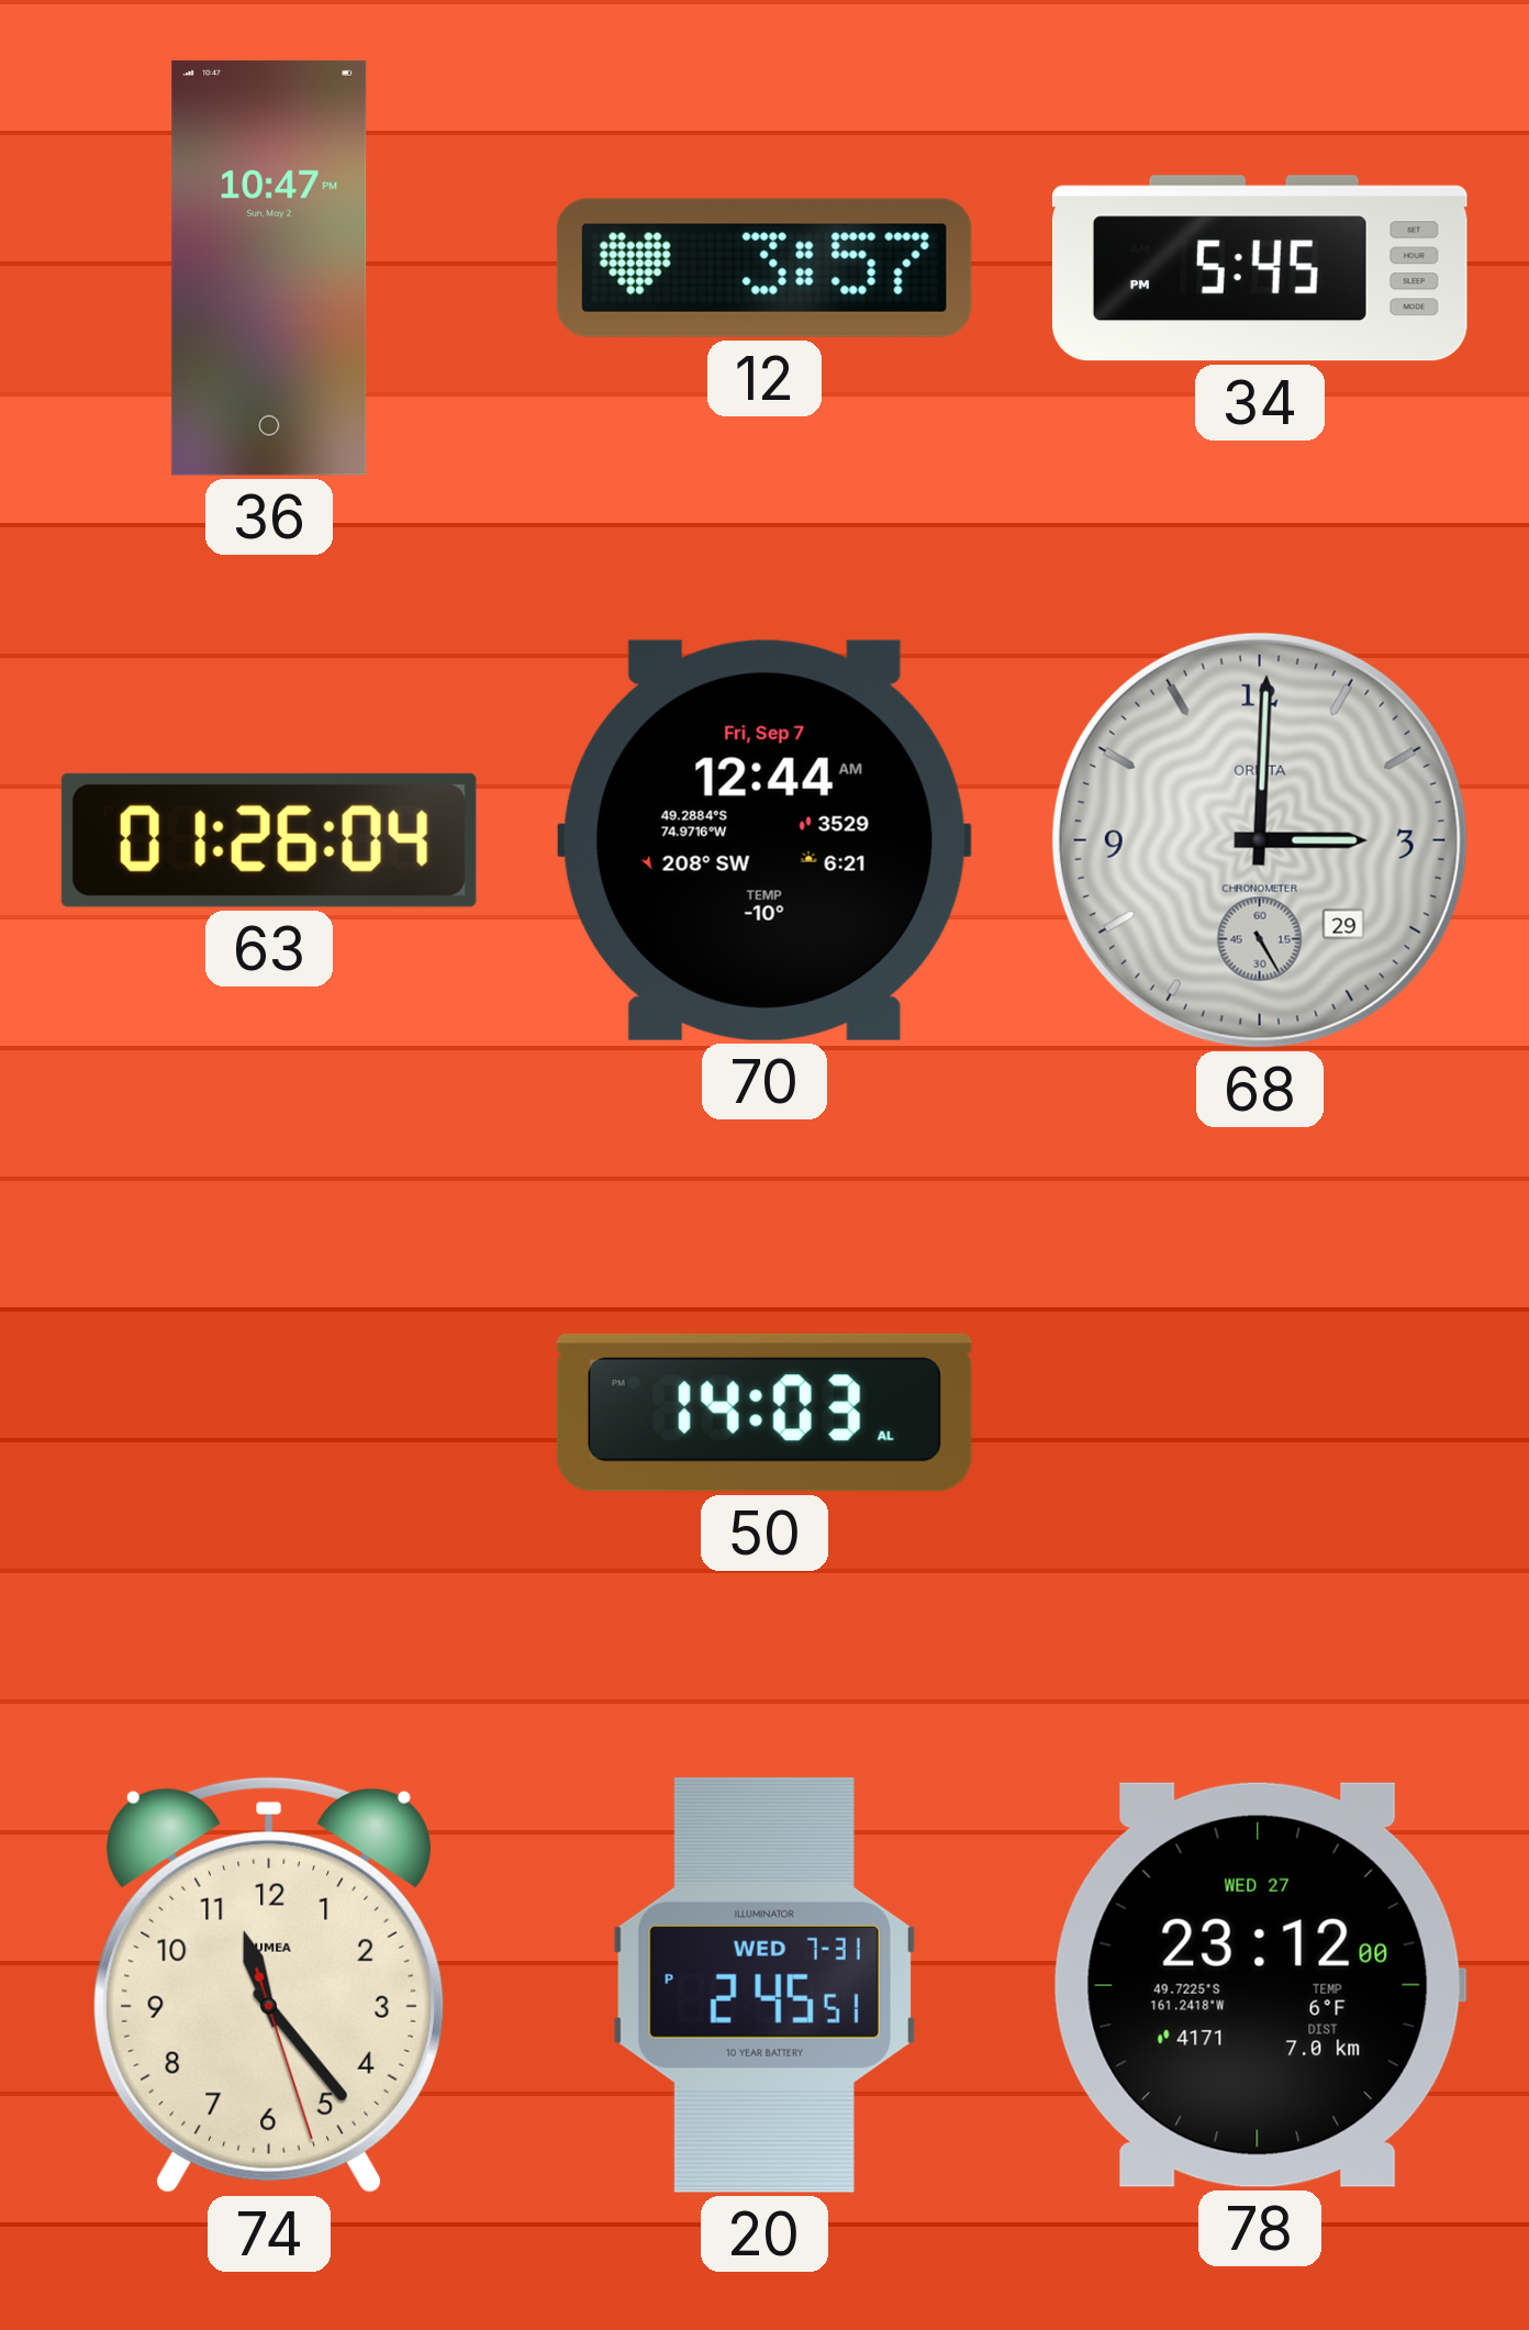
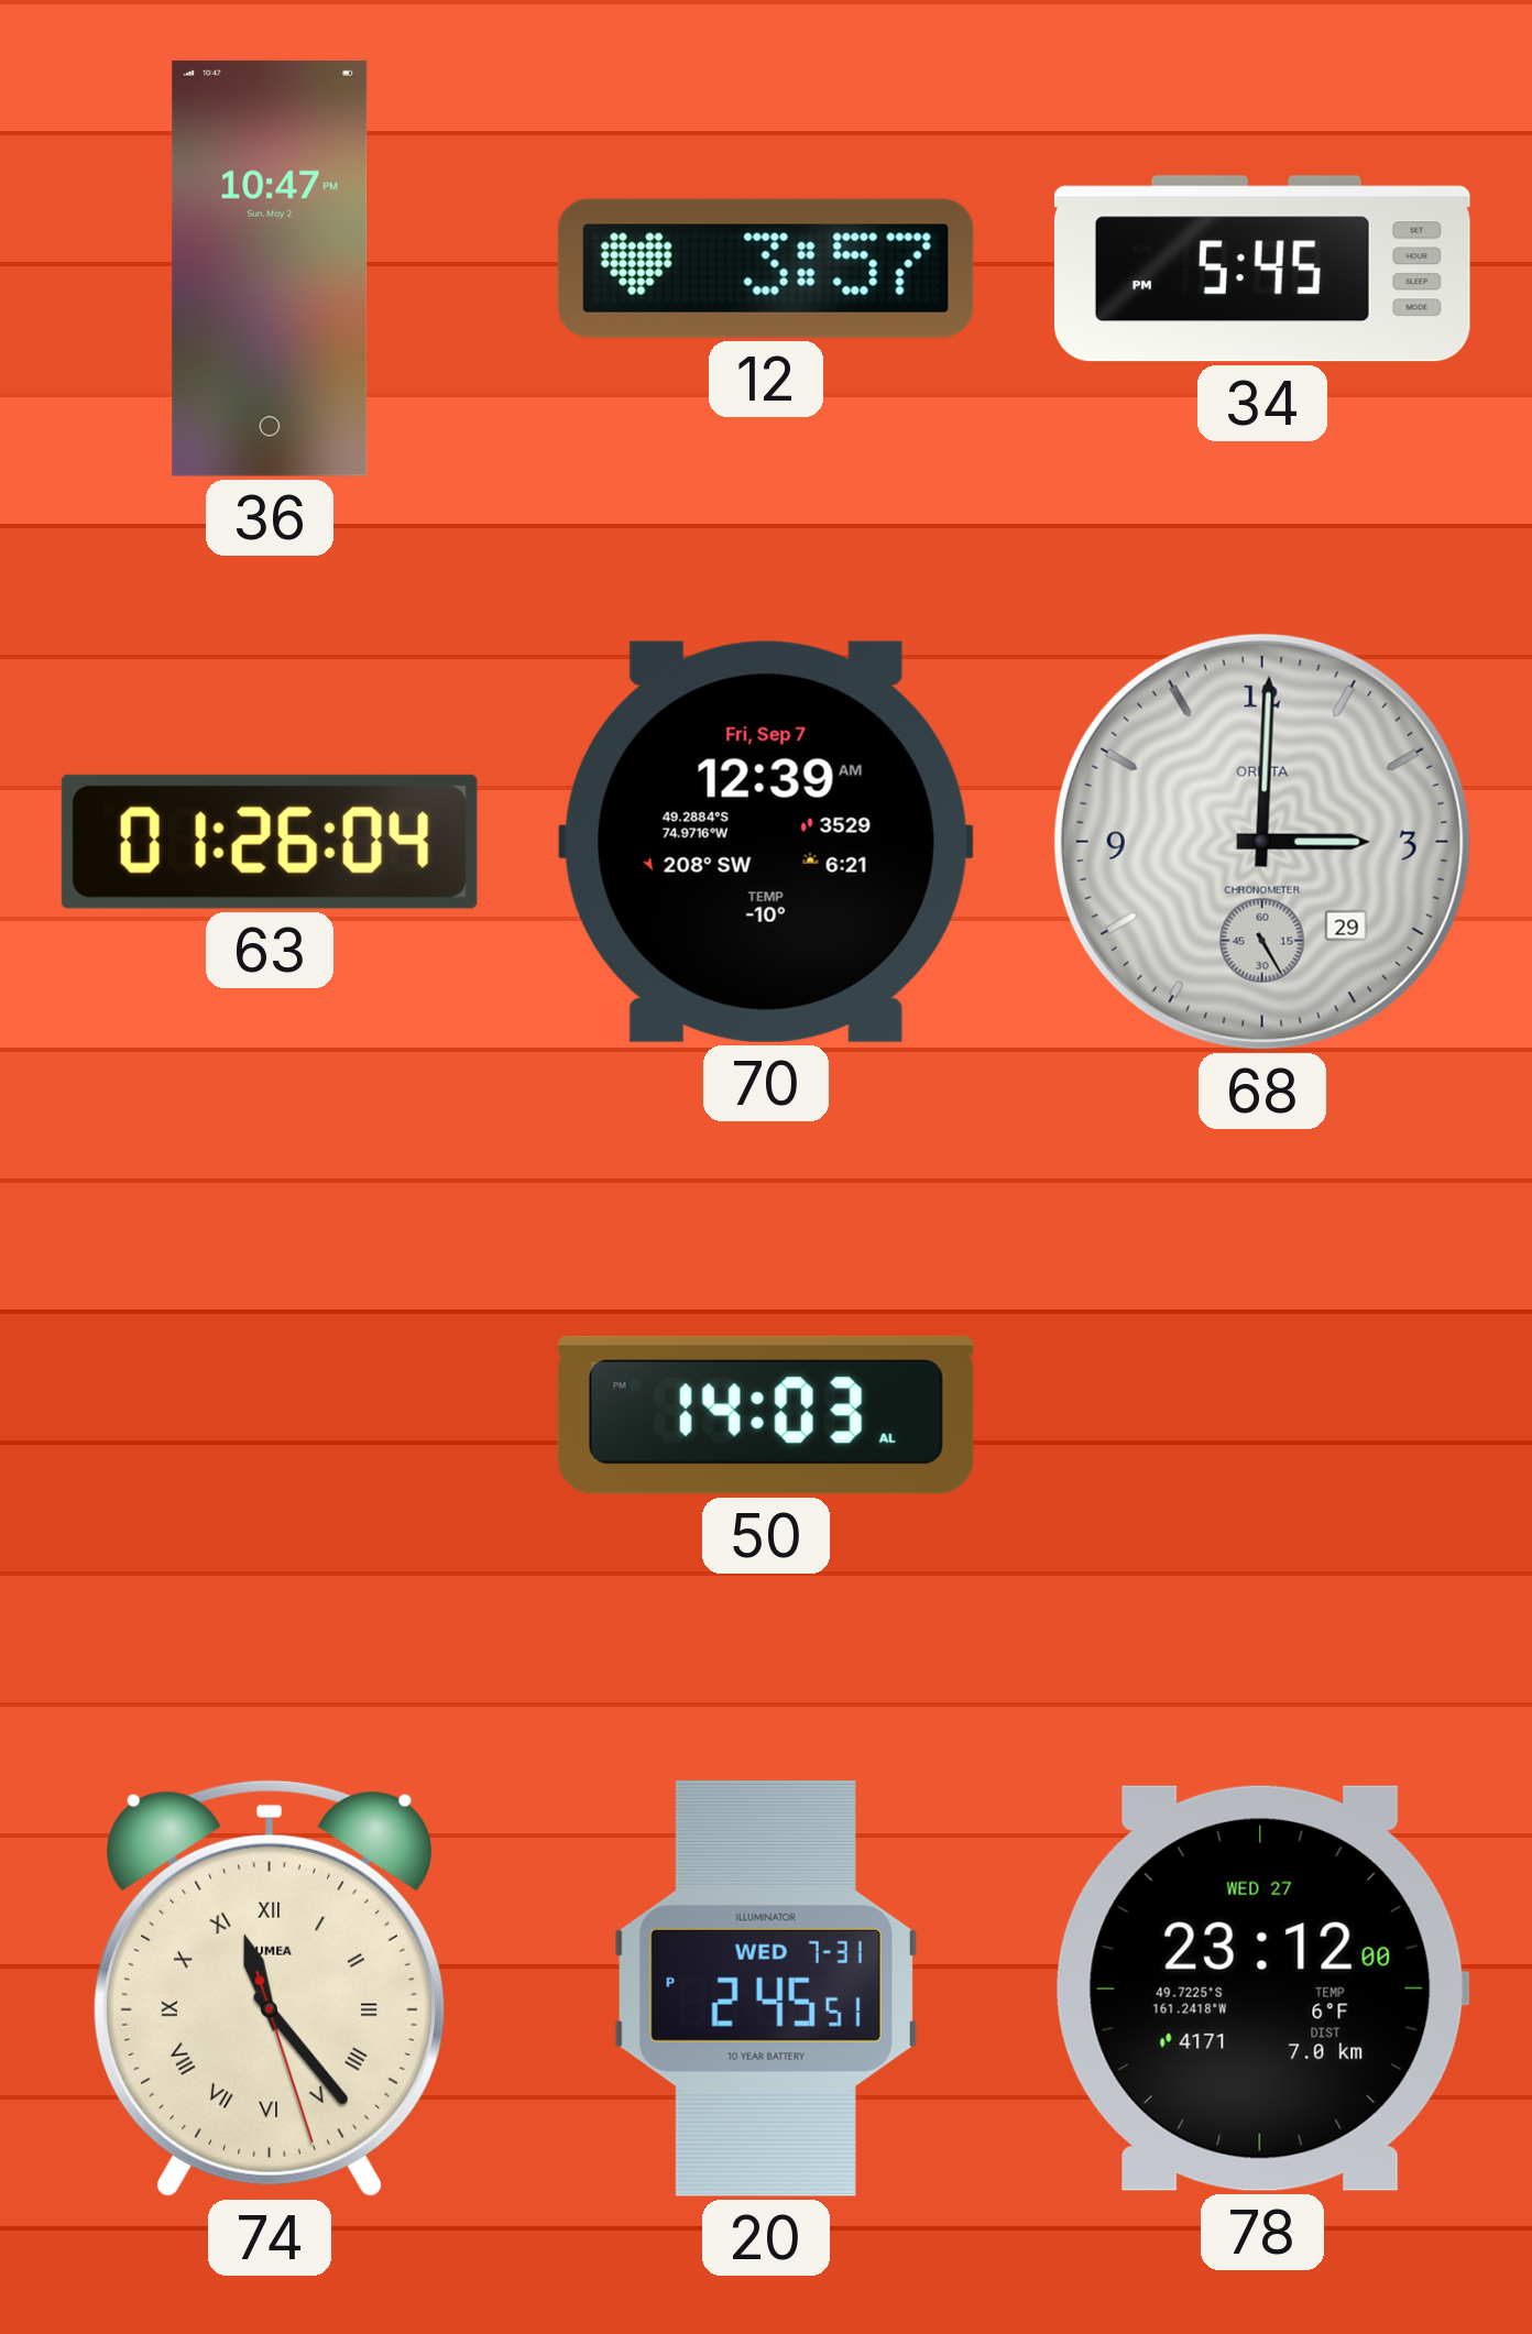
70: 12:44 -> 12:39 (766, 842)
74 numerals: Arabic -> Roman (270, 1988)
